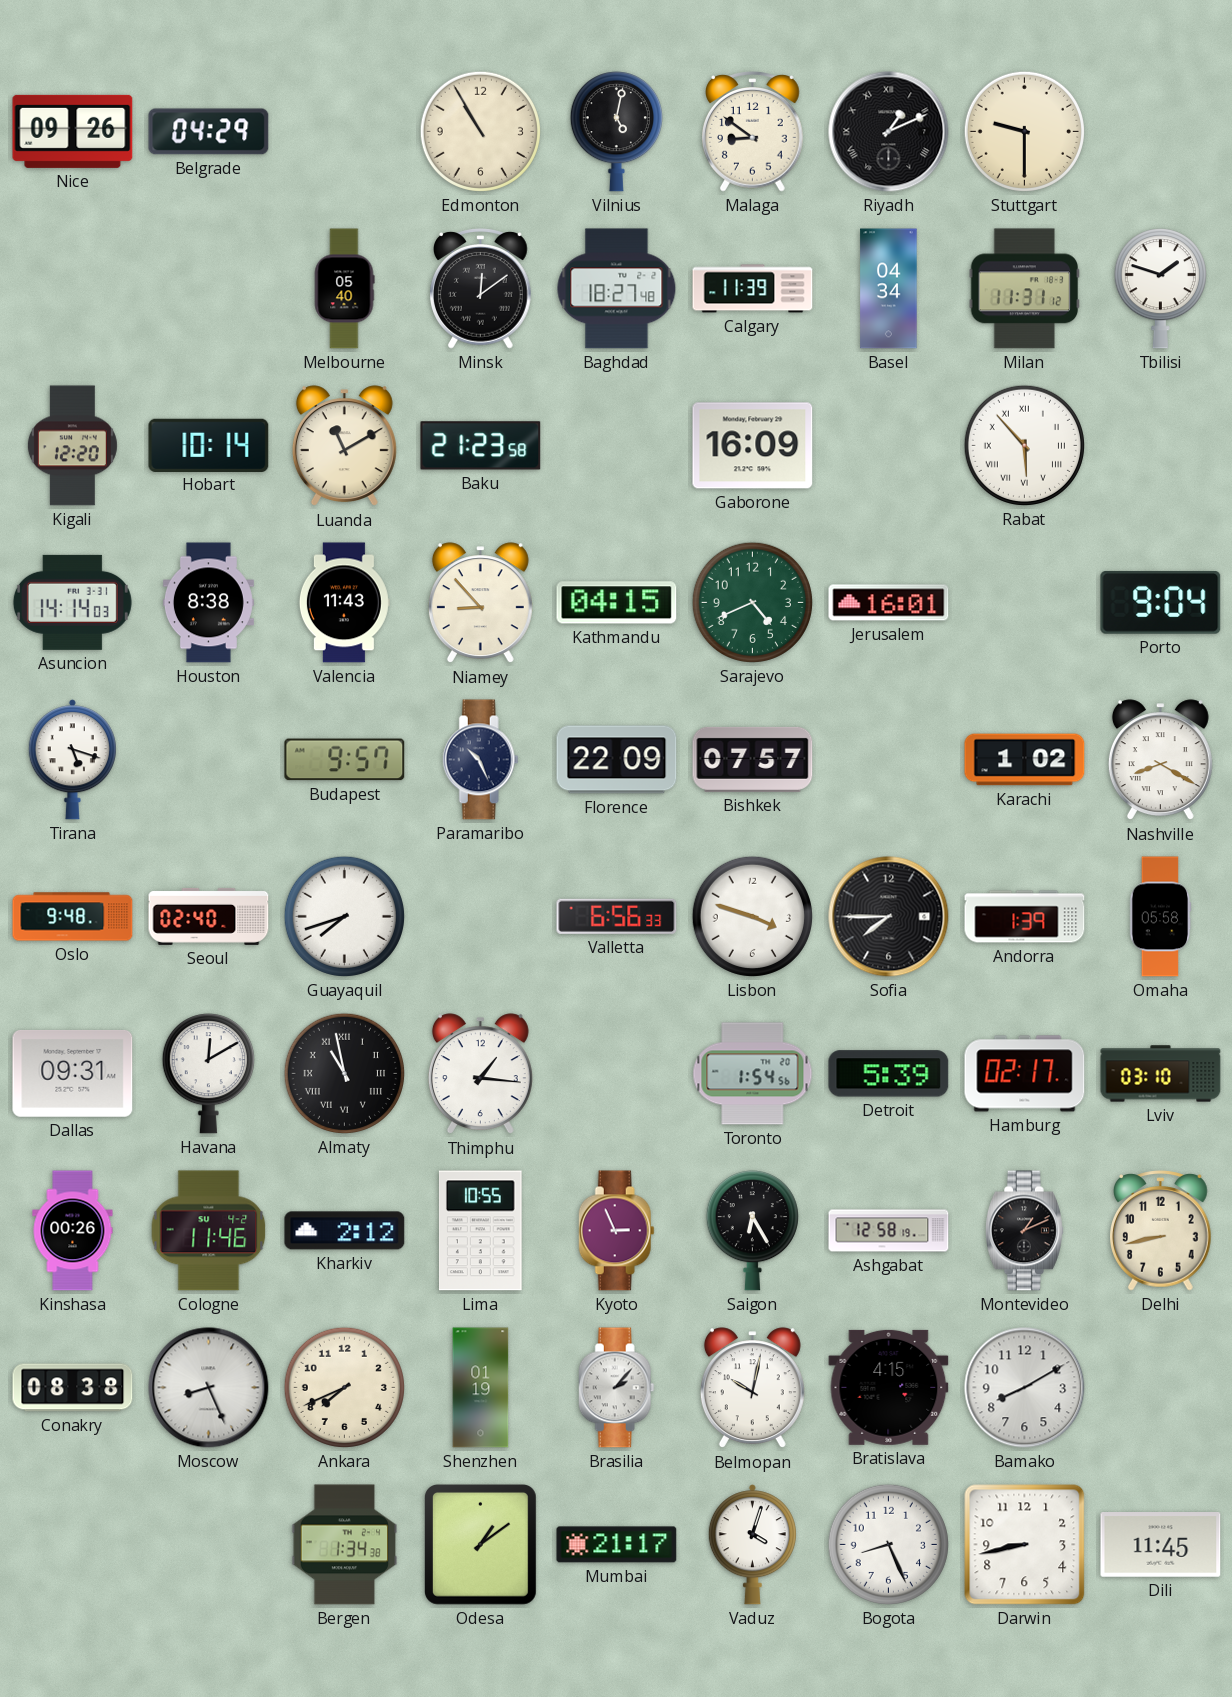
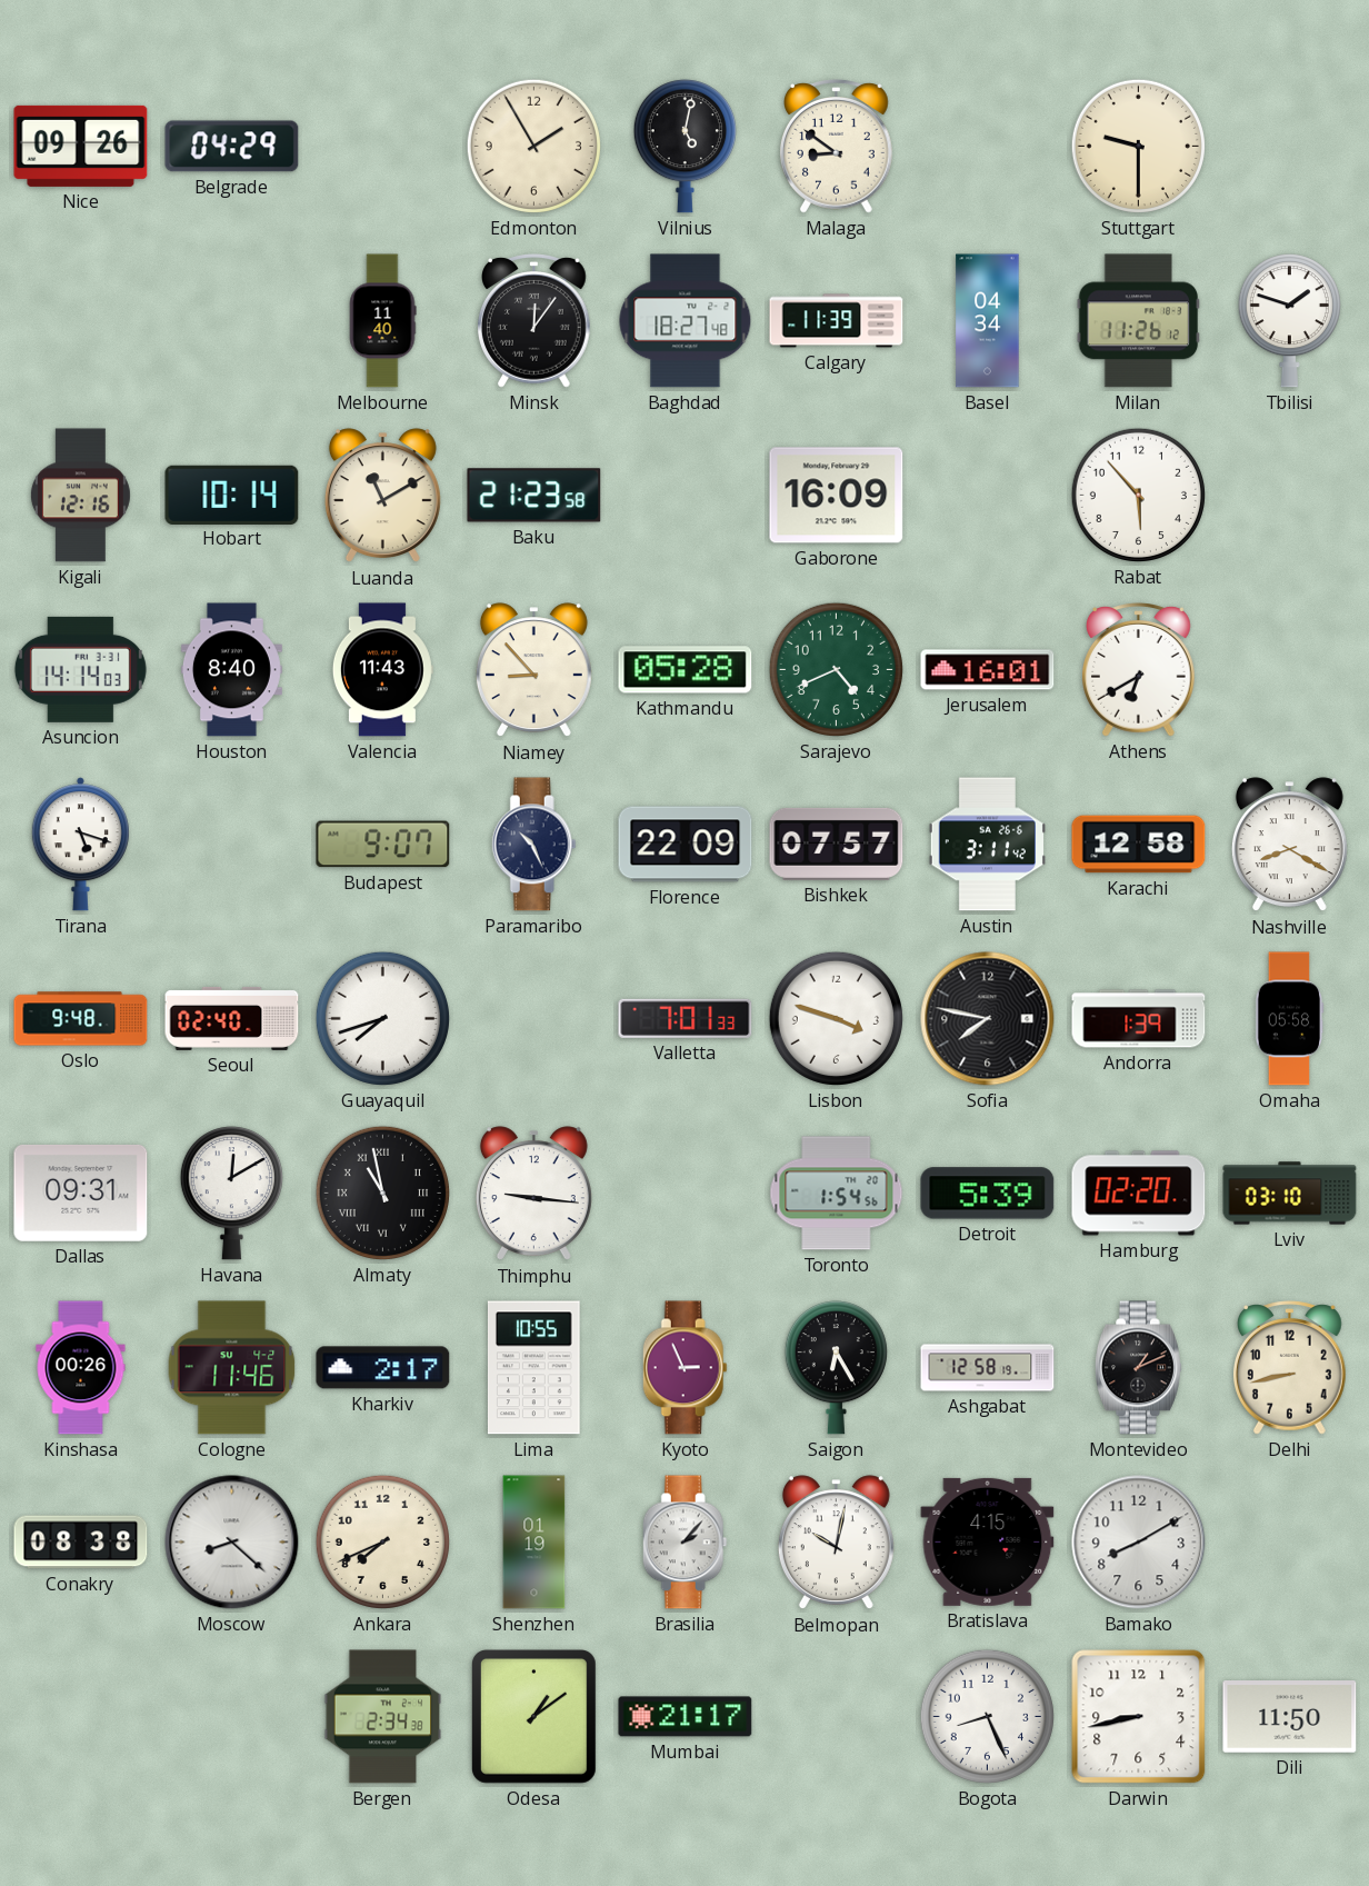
Edmonton: 10:55 -> 1:55 (533, 146)
Riyadh: 1:11 -> none (889, 132)
Melbourne: 05:40 -> 11:40 (382, 321)
Minsk: 12:09 -> 12:06 (534, 321)
Milan: 11:31 -> 11:26 (1139, 321)
Kigali: 12:20 -> 12:16 (80, 496)
Rabat numerals: Roman -> Arabic (1138, 495)
Houston: 8:38 -> 8:40 (231, 670)
Kathmandu: 04:15 -> 05:28 (686, 670)
Athens: none -> 6:40 (1139, 670)
Porto: 9:04 -> none (1161, 603)
Budapest: 9:57 -> 9:07 (383, 845)
Austin: none -> 3:11 (987, 845)
Karachi: 1:02 -> 12:58 (1139, 845)
Valletta: 6:56 -> 7:01 (686, 1018)
Sofia: 7:45 -> 7:47 (988, 1019)
Thimphu: 1:16 -> 9:16 (533, 1194)
Hamburg: 02:17 -> 02:20 (1139, 1194)
Kharkiv: 2:12 -> 2:17 (383, 1368)
Moscow: 8:26 -> 8:22 (232, 1543)
Bergen: 1:34 -> 2:34 (383, 1717)
Vaduz: 4:03 -> none (752, 1545)
Dili: 11:45 -> 11:50 (1290, 1717)
